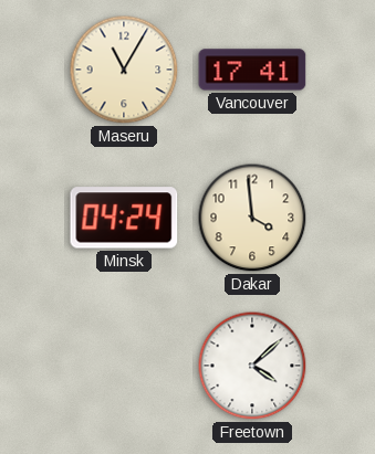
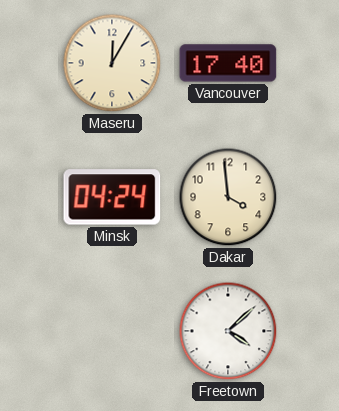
Maseru: 11:05 -> 12:05 (112, 63)
Vancouver: 17:41 -> 17:40 (228, 63)
